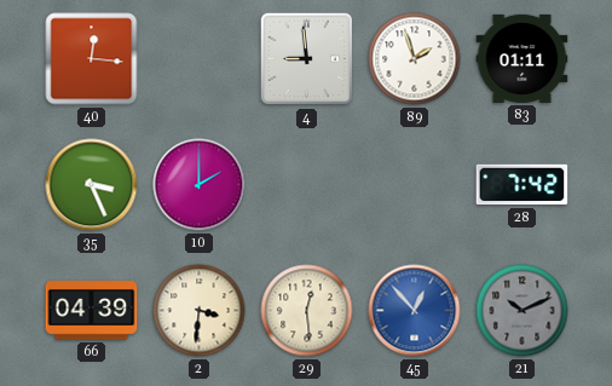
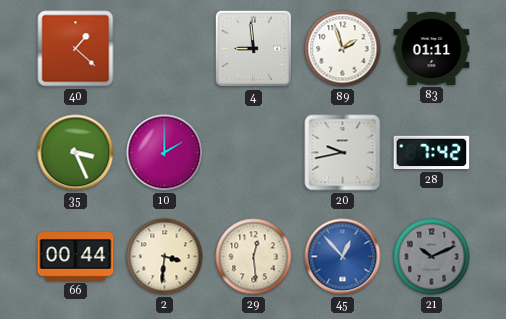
40: 12:16 -> 1:22 (76, 49)
20: none -> 9:43 (343, 153)
66: 04:39 -> 00:44 (76, 257)
